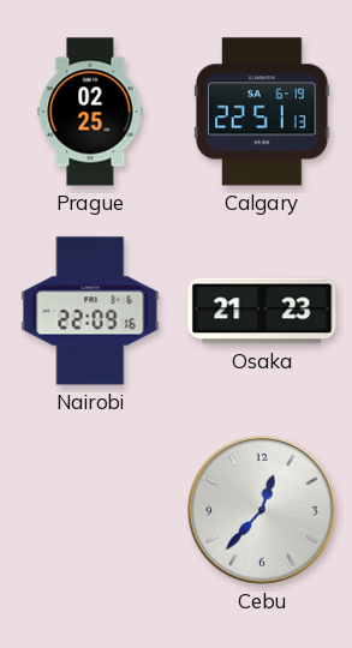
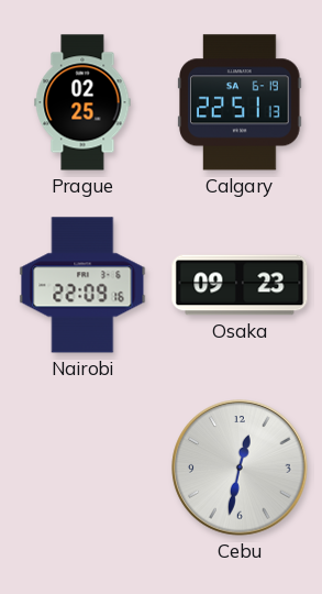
Osaka: 21:23 -> 09:23 (240, 285)
Cebu: 12:37 -> 12:32 (240, 468)
